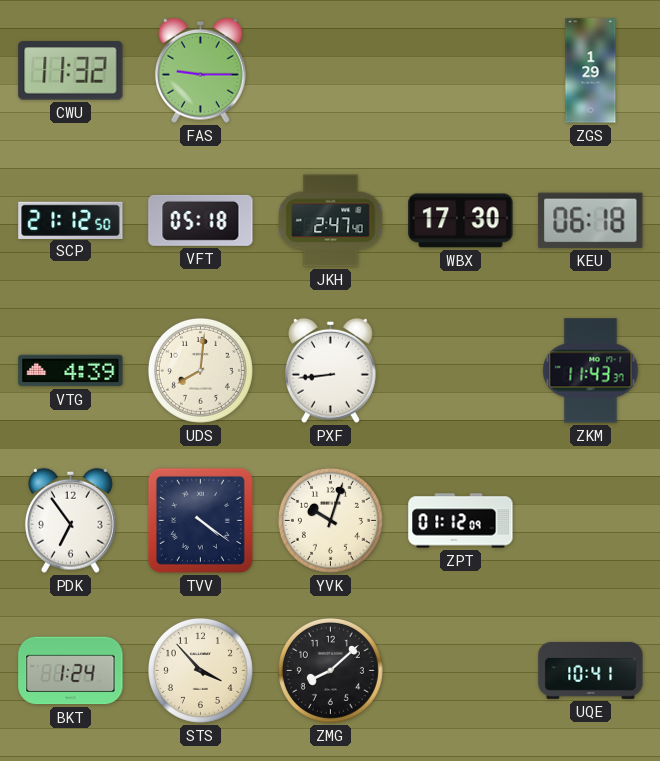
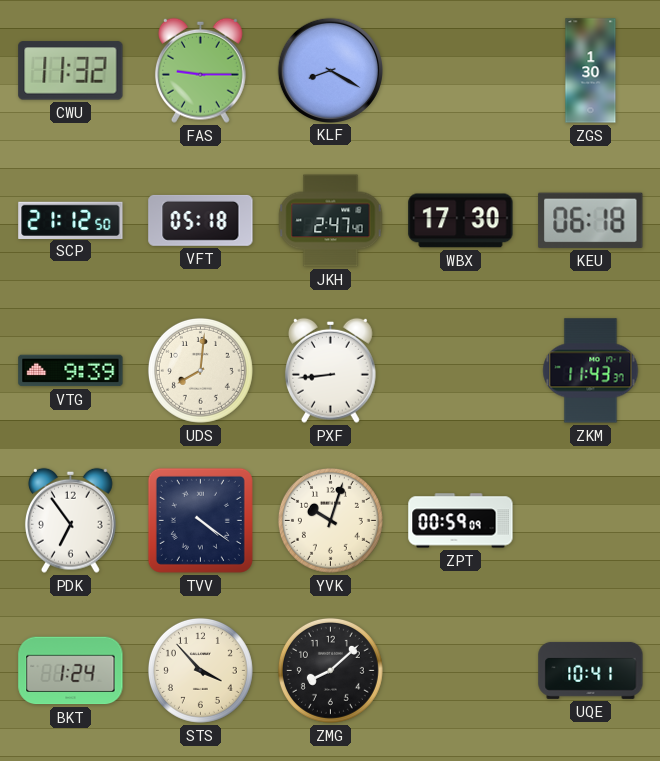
KLF: none -> 8:20 (330, 70)
ZGS: 1:29 -> 1:30 (591, 71)
VTG: 4:39 -> 9:39 (71, 371)
ZPT: 01:12 -> 00:59 (461, 521)
